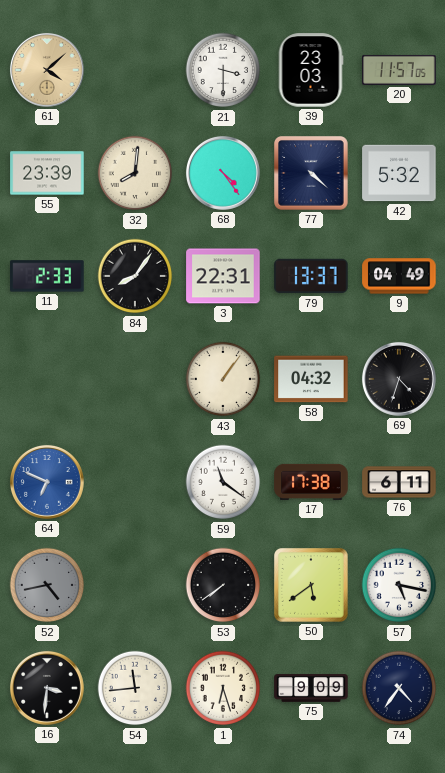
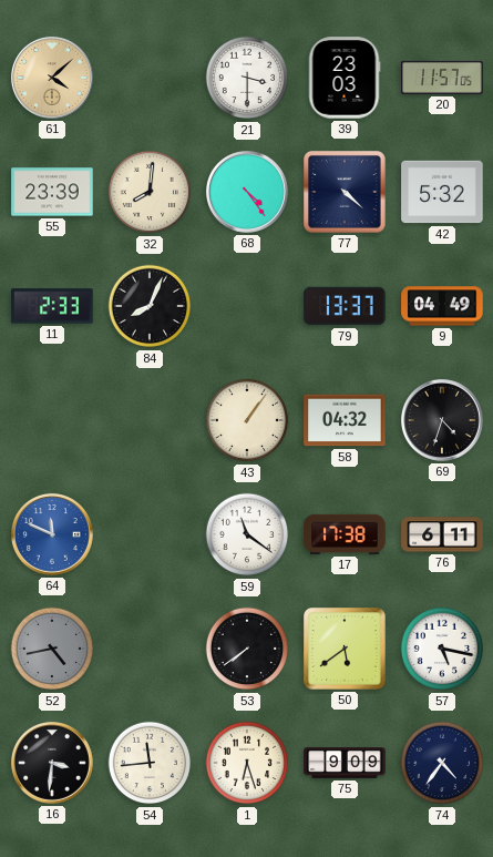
84: 8:06 -> 8:04 (150, 306)
3: 22:31 -> none (223, 276)
64: 6:49 -> 11:49 (52, 534)
